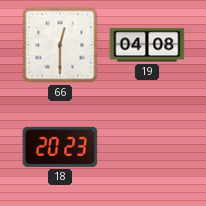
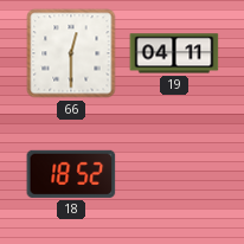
19: 04:08 -> 04:11 (174, 53)
18: 20:23 -> 18:52 (71, 174)
